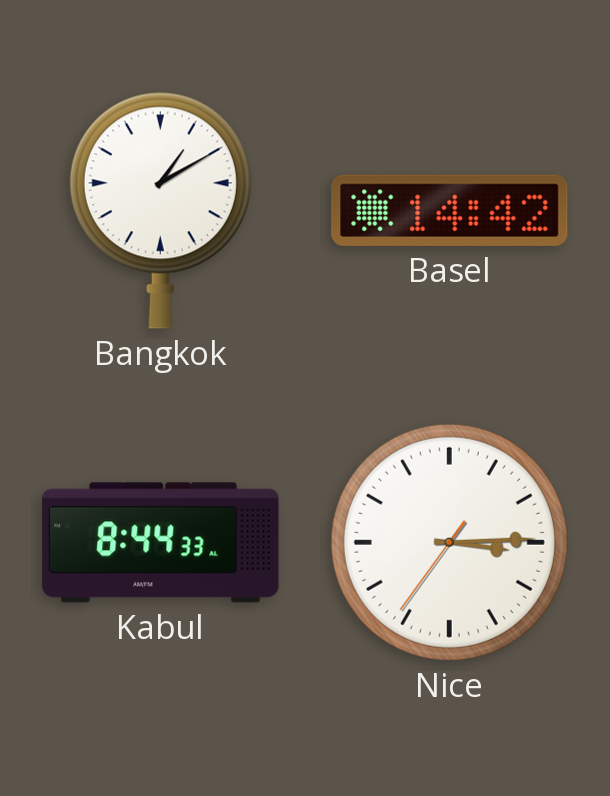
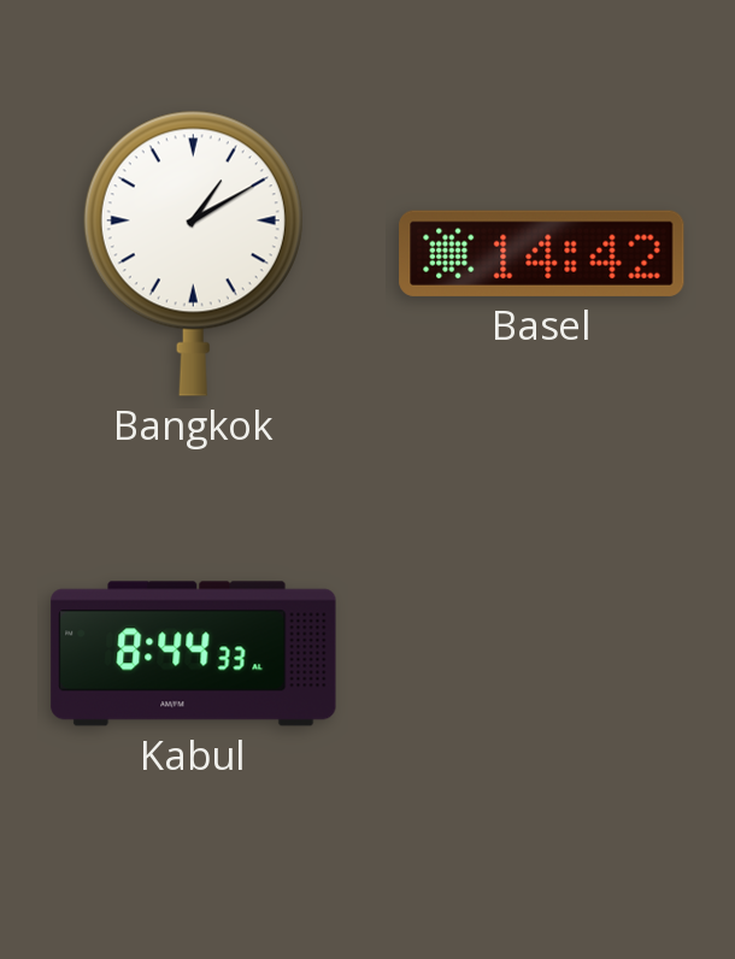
Nice: 3:14 -> none (449, 542)
